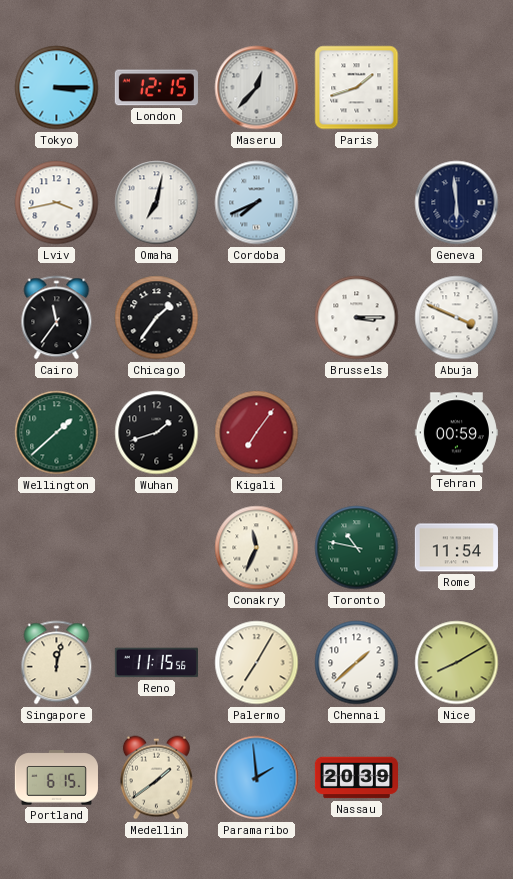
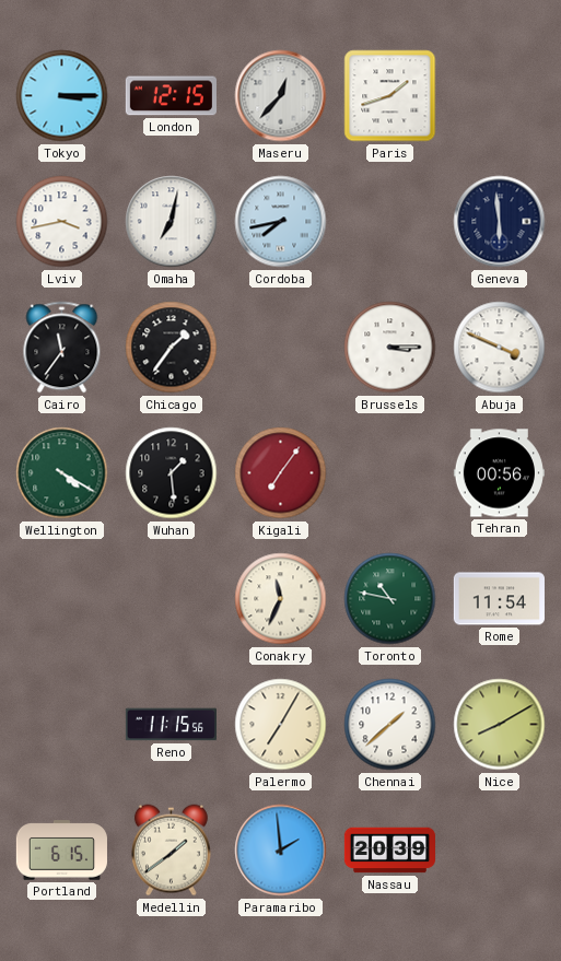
Cordoba: 7:41 -> 7:43 (281, 222)
Wellington: 1:38 -> 4:20 (62, 473)
Wuhan: 1:42 -> 1:29 (172, 473)
Tehran: 00:59 -> 00:56 (499, 473)
Singapore: 12:02 -> none (57, 663)
